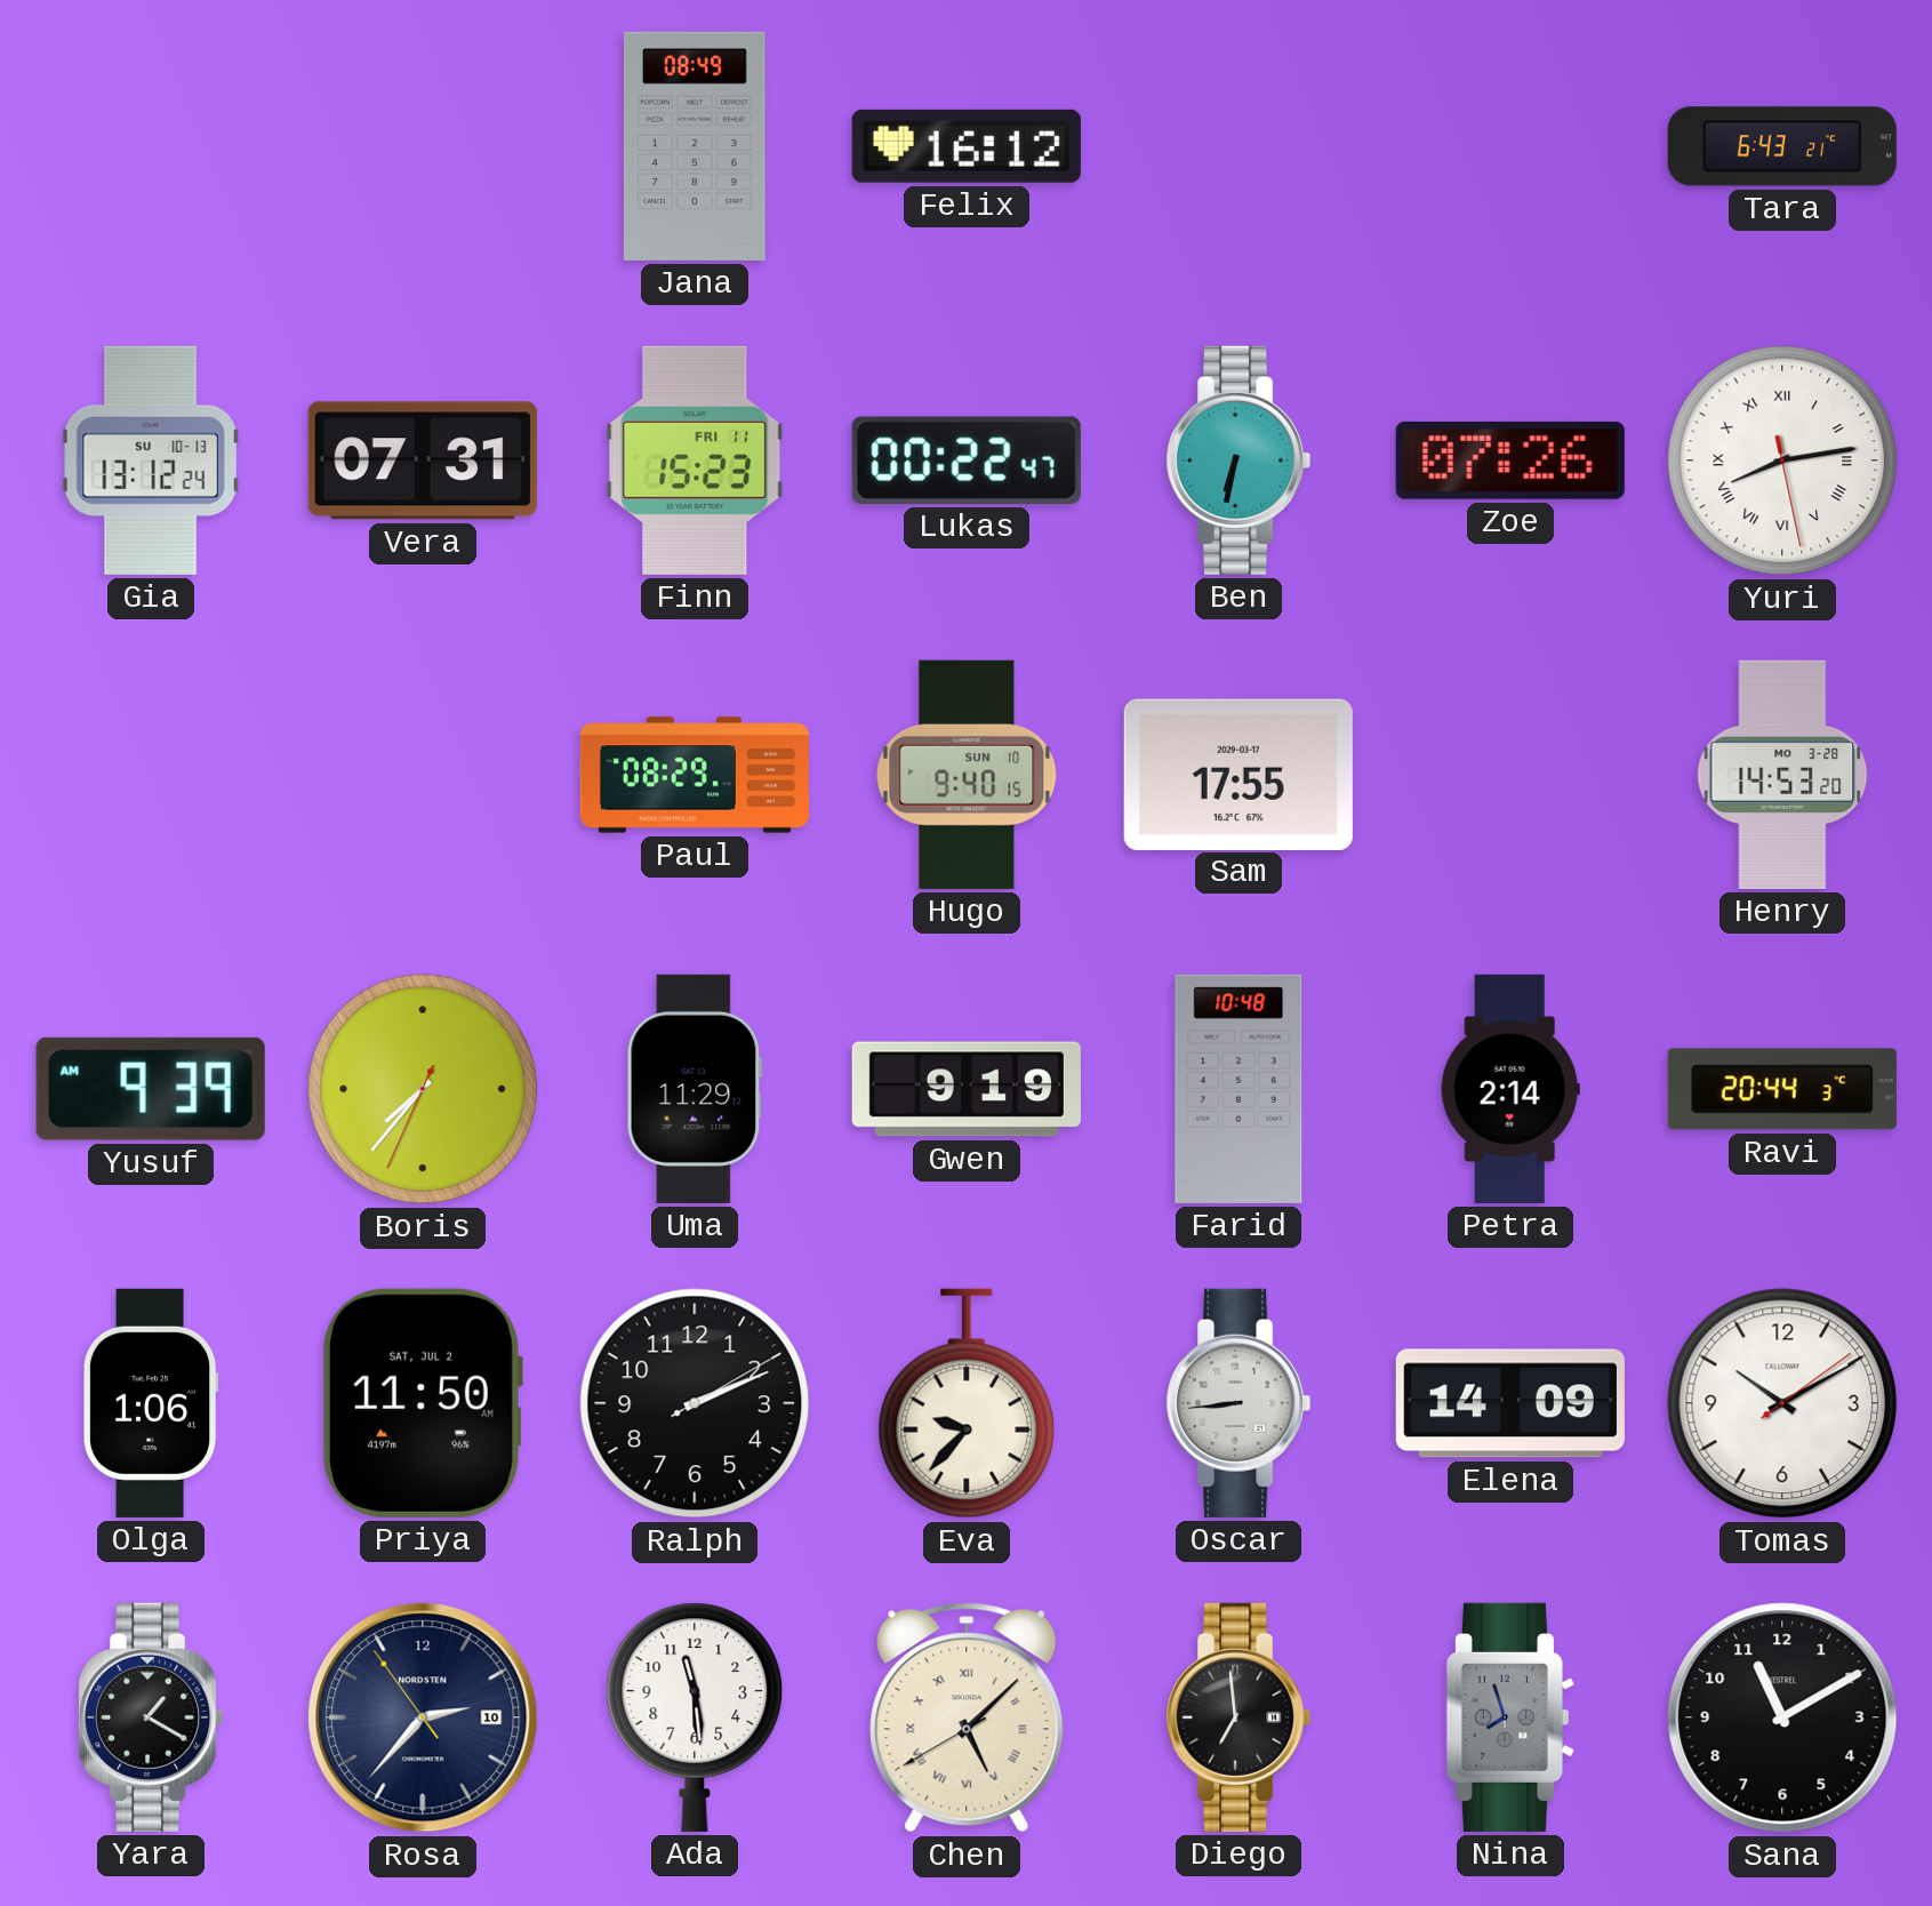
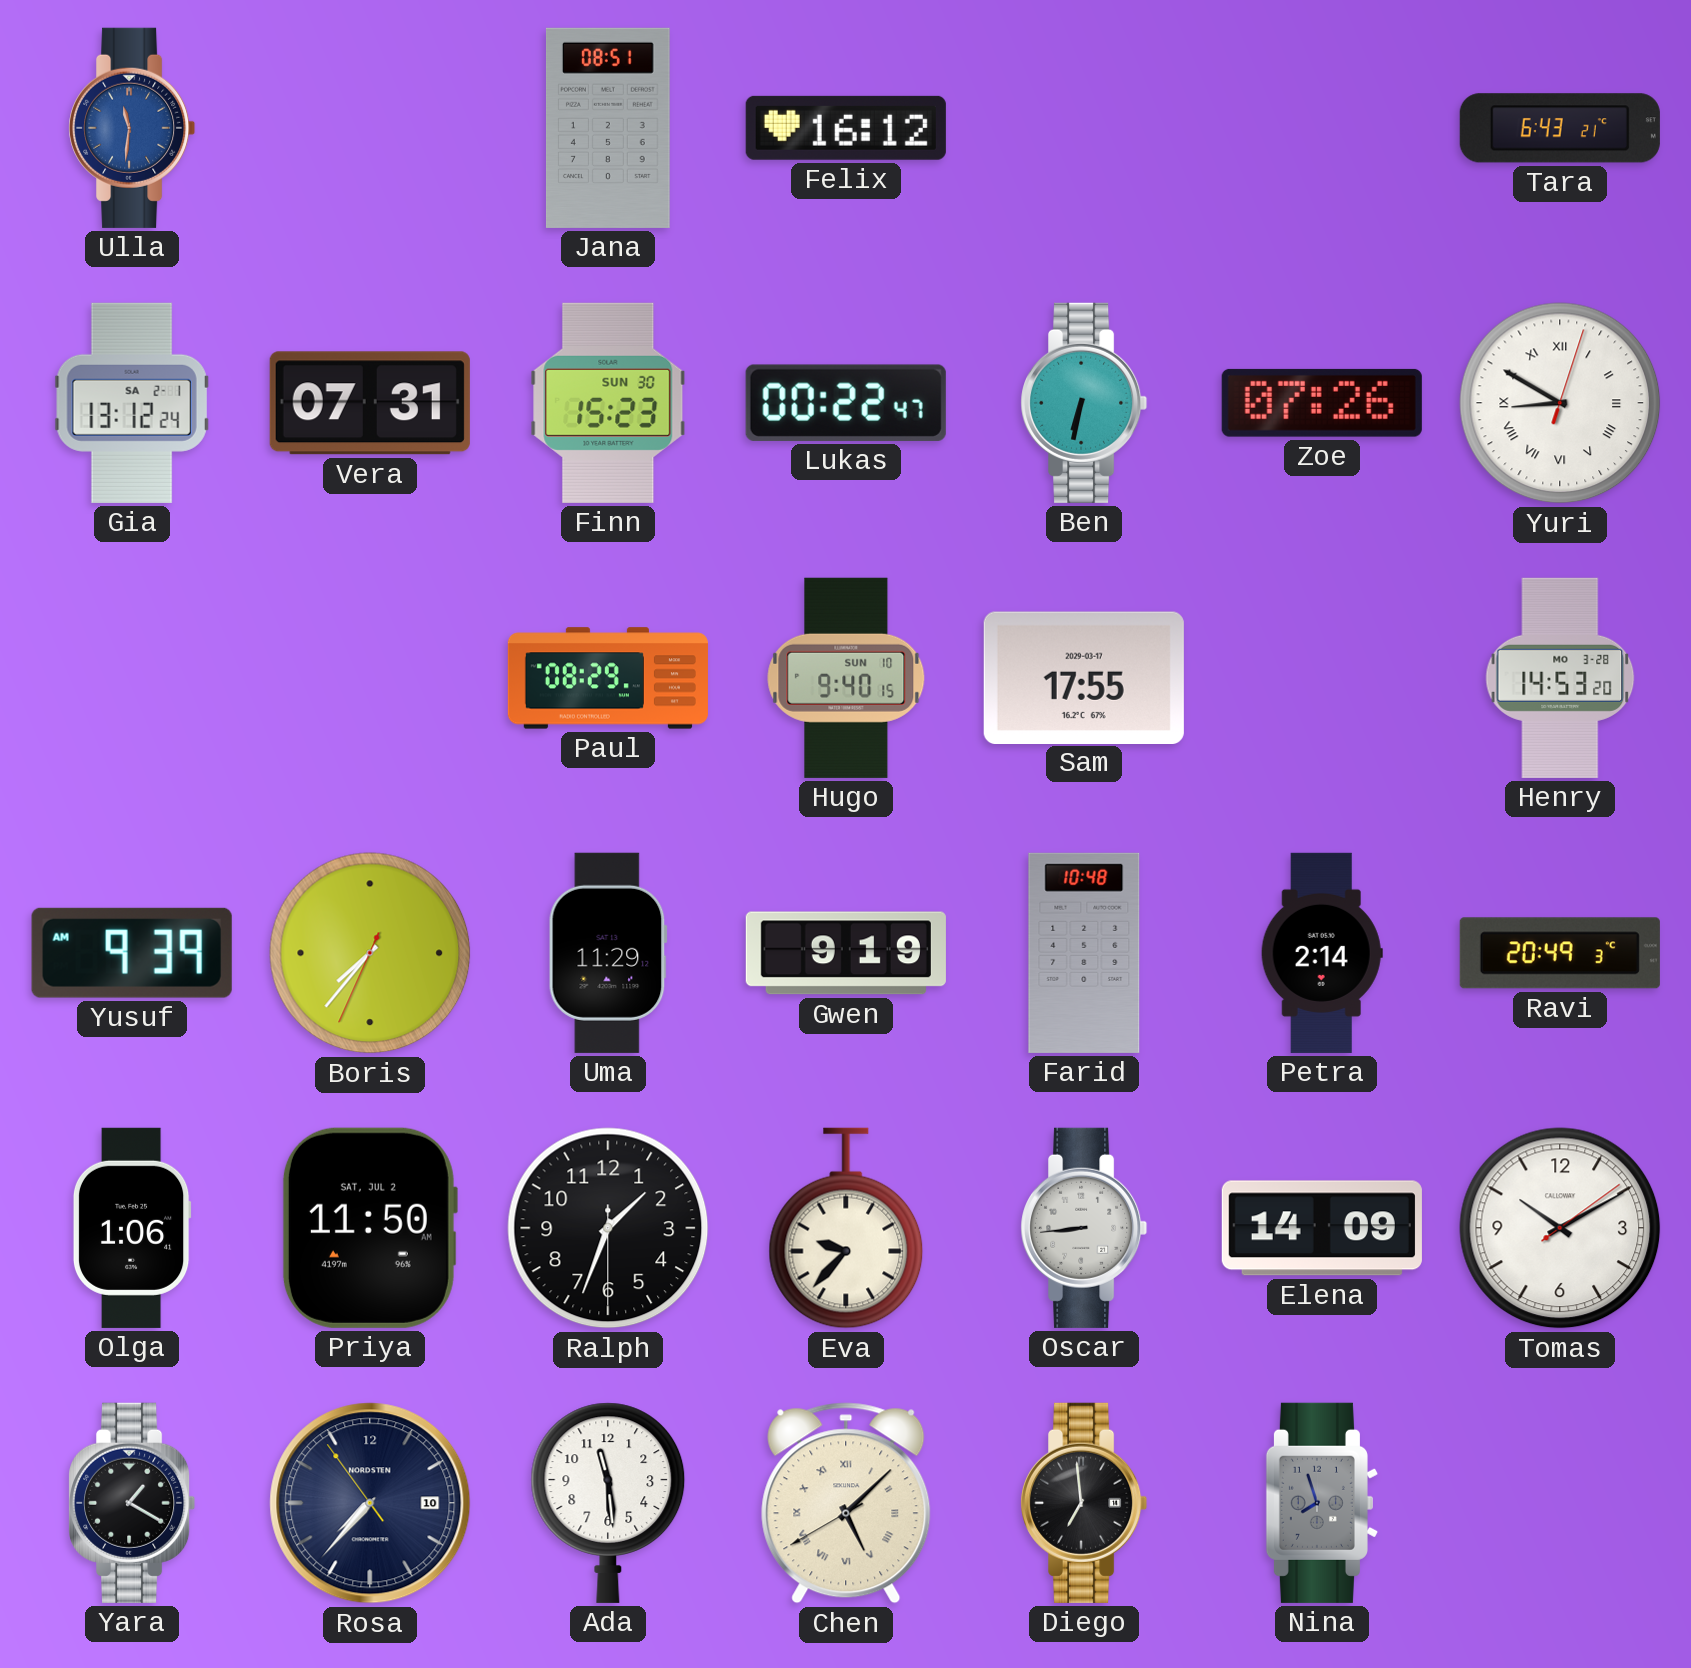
Ulla: none -> 11:31 (132, 128)
Jana: 08:49 -> 08:51 (608, 128)
Gia date: SU 10-13 -> SA 2-1 (132, 403)
Finn date: FRI 11 -> SUN 30 (608, 403)
Yuri: 8:13 -> 8:50 (1560, 403)
Ravi: 20:44 -> 20:49 (1560, 953)
Ralph: 2:11 -> 1:33 (608, 1228)
Rosa: 2:36 -> 7:36 (370, 1503)
Sana: 11:10 -> none (1782, 1717)
